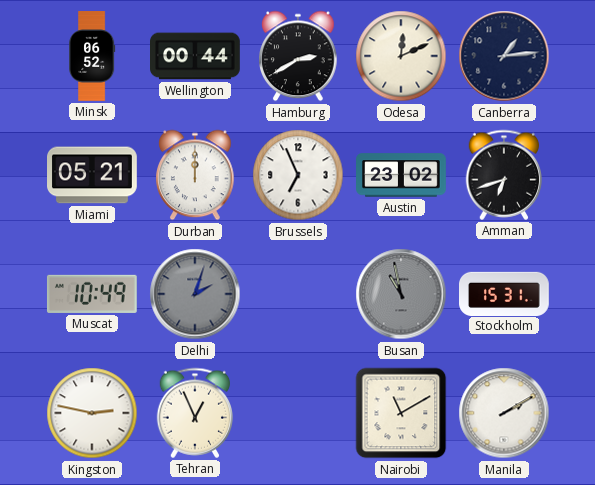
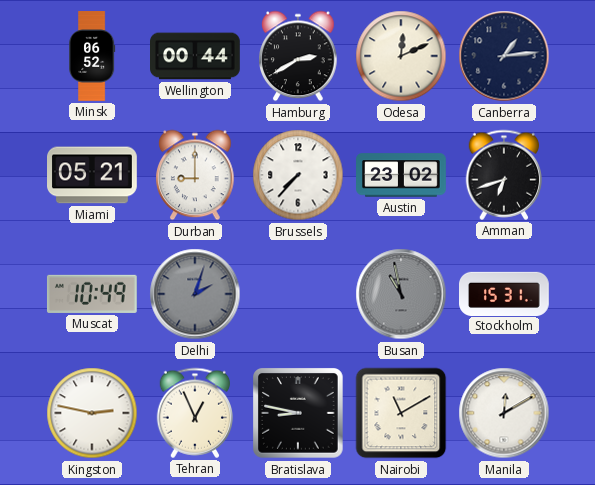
Durban: 12:00 -> 9:00 (195, 175)
Brussels: 6:56 -> 7:37 (298, 175)
Bratislava: none -> 8:47 (298, 413)
Manila: 2:10 -> 12:10 (504, 413)
